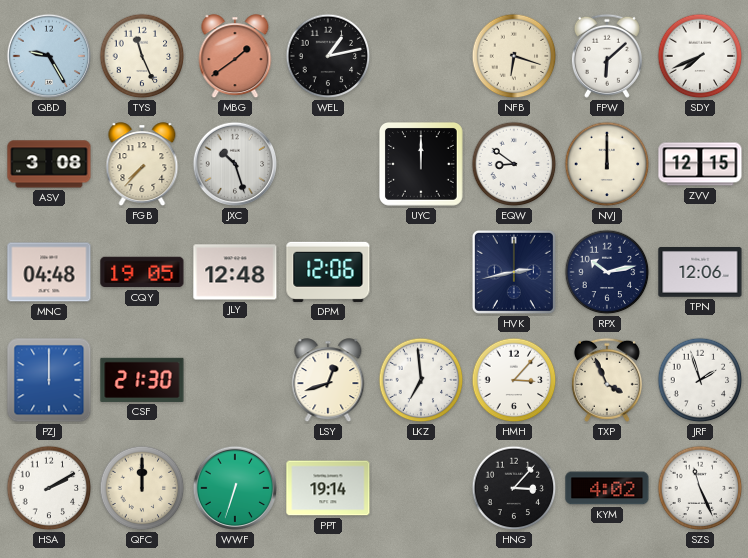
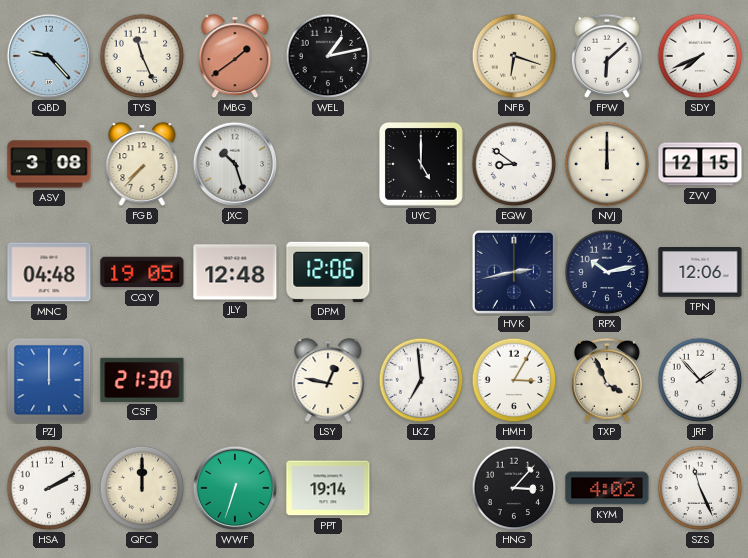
QBD: 9:25 -> 9:23 (49, 56)
UYC: 12:00 -> 5:00 (422, 165)
LSY: 12:42 -> 12:47 (328, 381)
HMH: 3:07 -> 3:05 (514, 380)
JRF: 1:57 -> 1:53 (700, 380)
